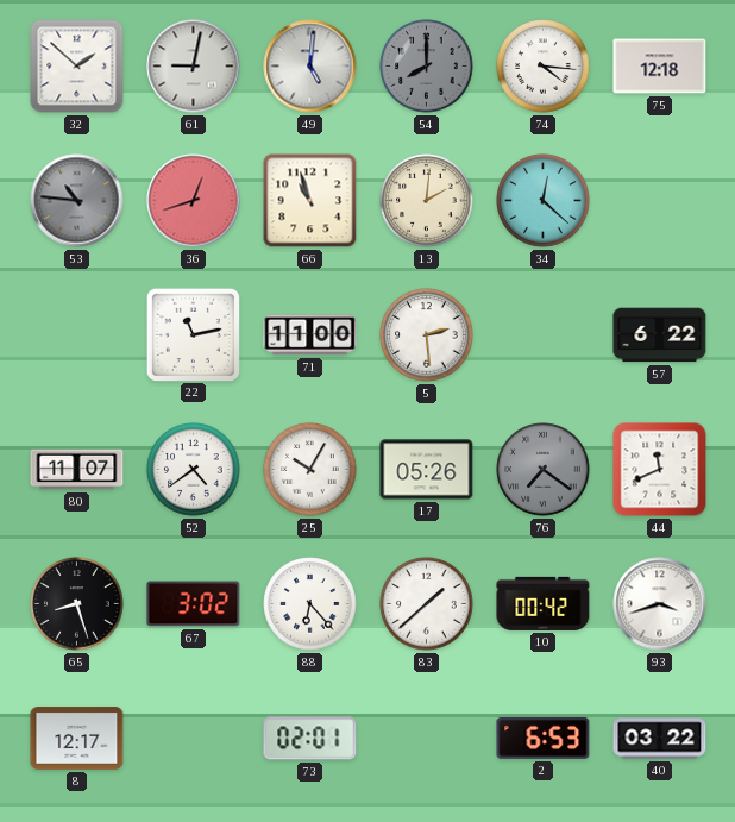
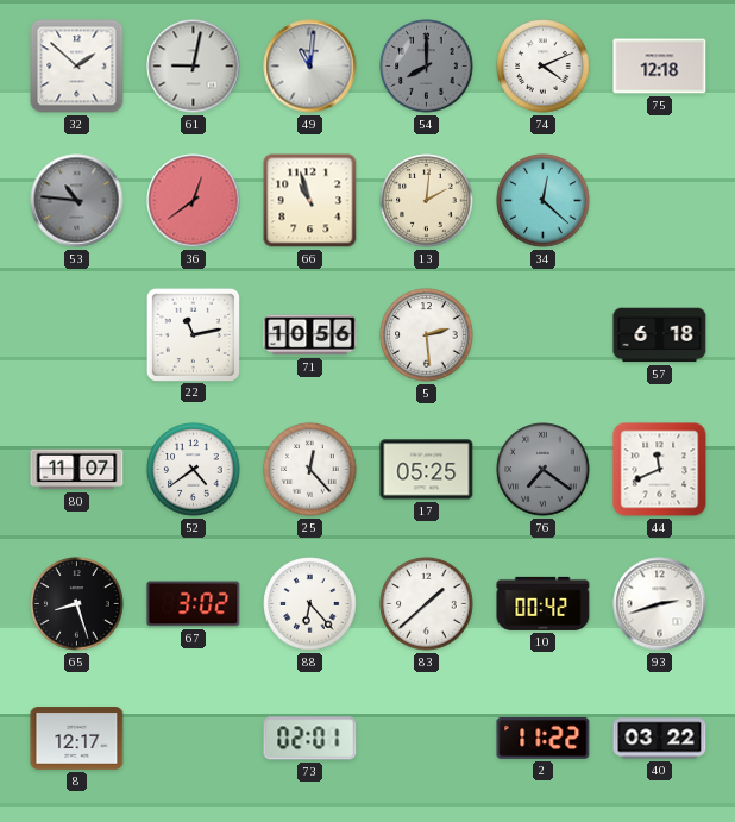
49: 5:01 -> 11:01 (310, 67)
74: 4:16 -> 4:11 (544, 67)
36: 12:42 -> 12:39 (194, 201)
71: 11:00 -> 10:56 (310, 335)
57: 6:22 -> 6:18 (660, 335)
25: 10:05 -> 12:23 (310, 470)
17: 05:26 -> 05:25 (427, 470)
93: 3:42 -> 2:42 (660, 604)
2: 6:53 -> 11:22 (544, 738)
